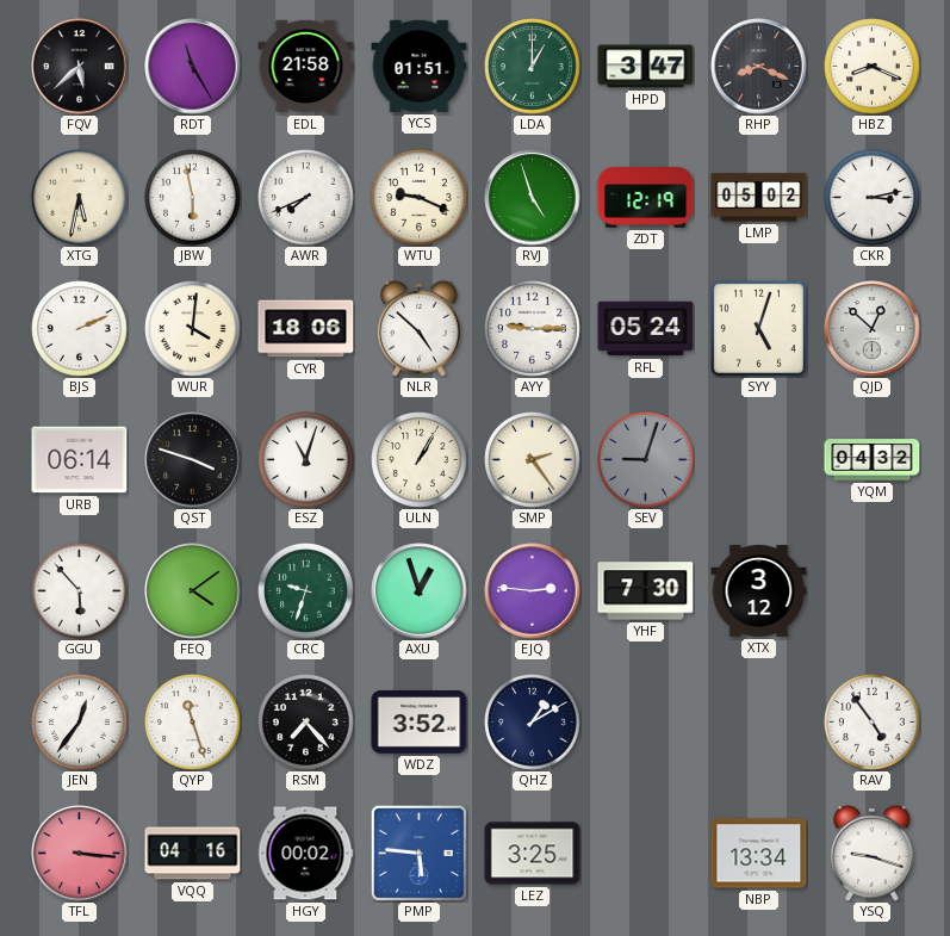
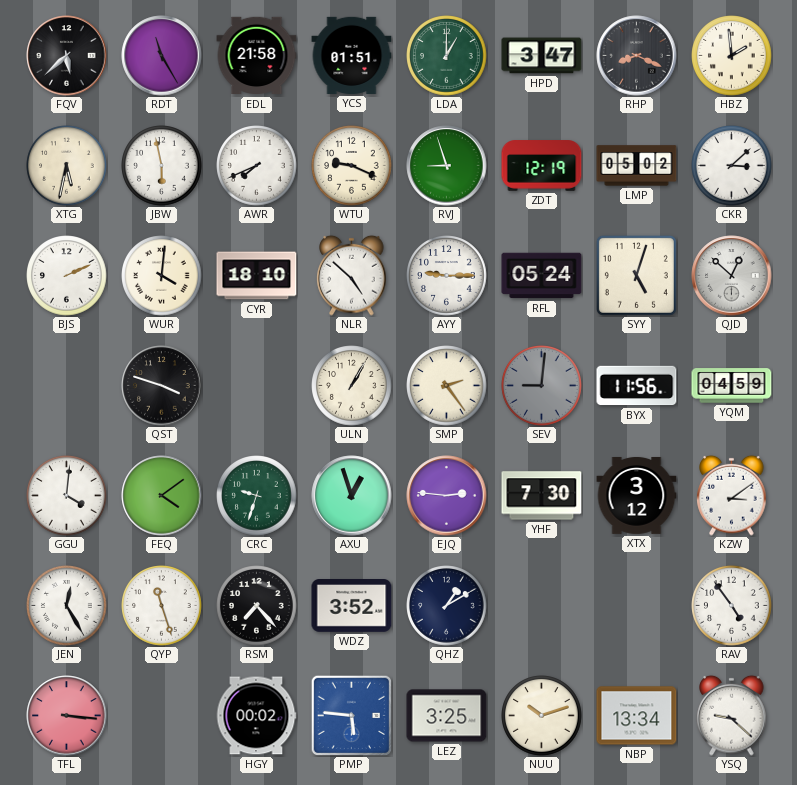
HBZ: 8:19 -> 1:59 (732, 56)
RVJ: 4:57 -> 8:57 (447, 166)
CKR: 3:13 -> 3:08 (732, 166)
CYR: 18:06 -> 18:10 (257, 276)
URB: 06:14 -> none (80, 460)
ESZ: 11:03 -> none (306, 460)
SEV: 9:03 -> 9:01 (542, 386)
BYX: none -> 11:56 (637, 386)
YQM: 04:32 -> 04:59 (732, 386)
GGU: 5:53 -> 4:01 (67, 496)
KZW: none -> 3:09 (732, 495)
JEN: 12:36 -> 12:25 (67, 606)
VQQ: 04:16 -> none (193, 854)
NUU: none -> 10:12 (542, 716)
YSQ: 9:18 -> 9:22 (732, 715)
